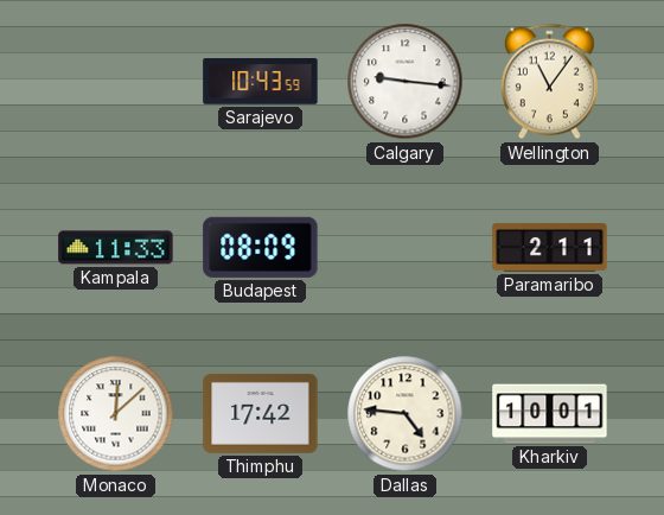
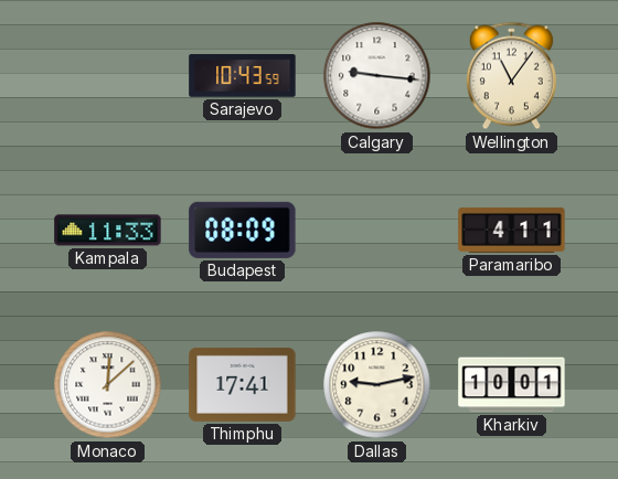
Paramaribo: 2:11 -> 4:11 (512, 230)
Thimphu: 17:42 -> 17:41 (243, 384)
Dallas: 4:46 -> 9:13 (377, 385)
